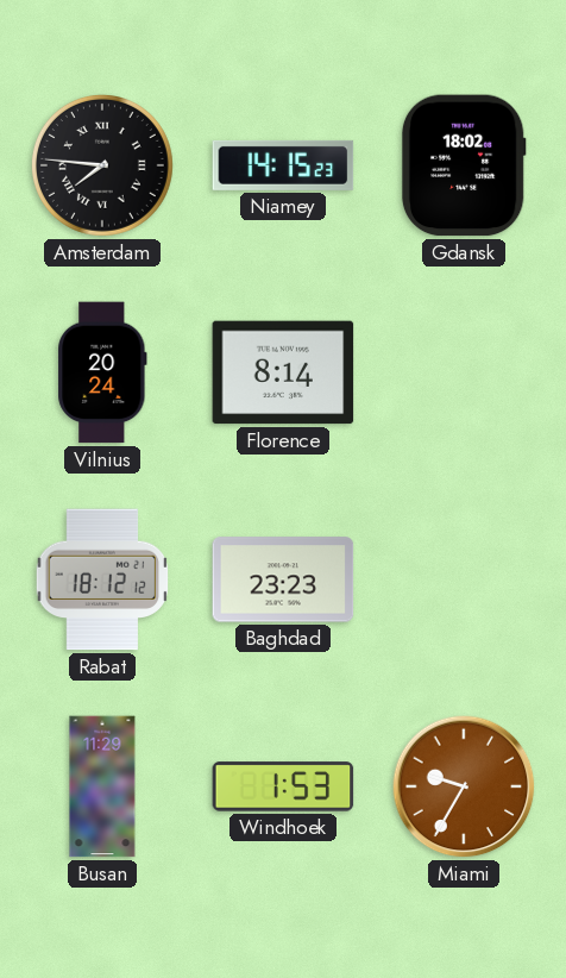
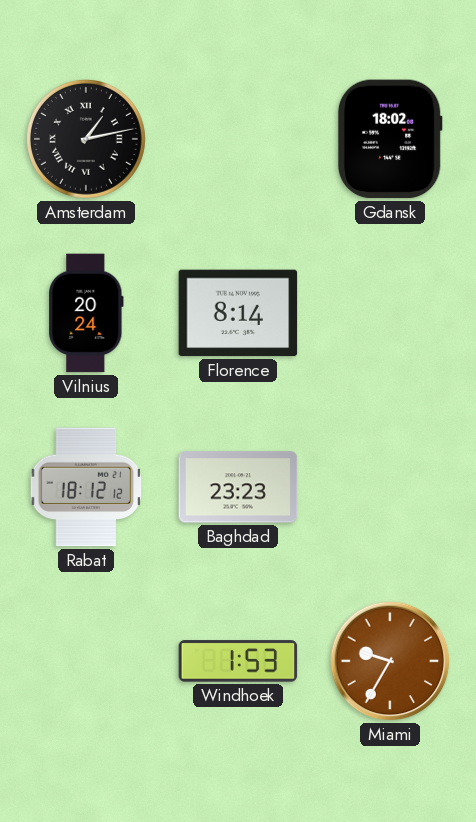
Amsterdam: 7:46 -> 1:13 (86, 139)
Niamey: 14:15 -> none (283, 165)
Busan: 11:29 -> none (102, 786)
